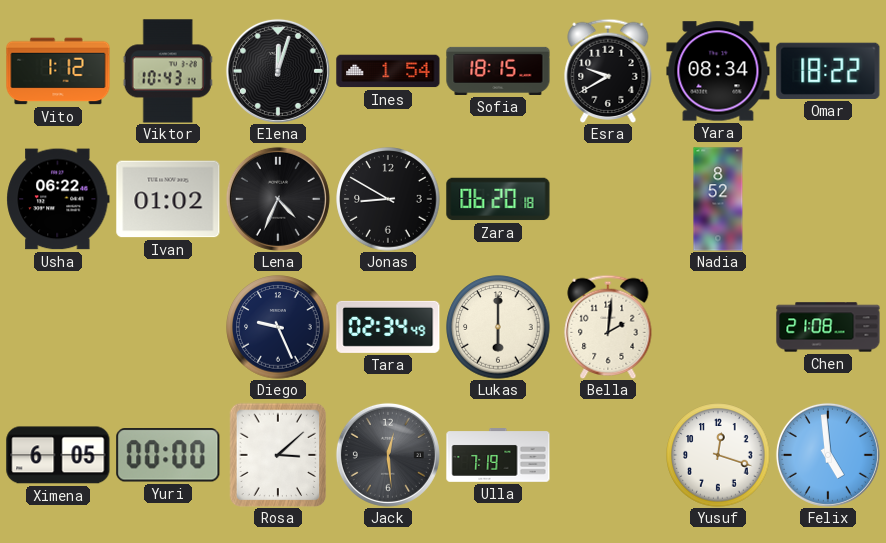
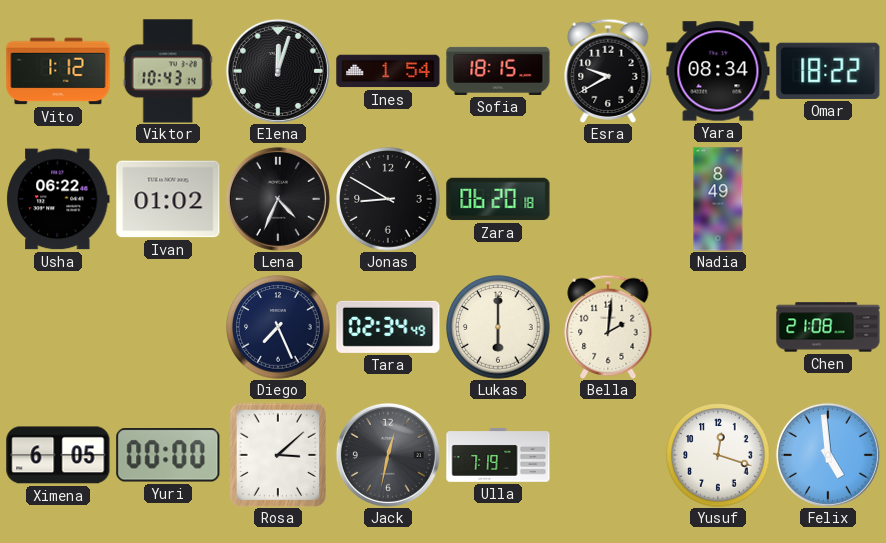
Nadia: 8:52 -> 8:49 (718, 199)
Diego: 9:26 -> 7:26 (278, 327)
Jack: 12:29 -> 12:32 (388, 455)
